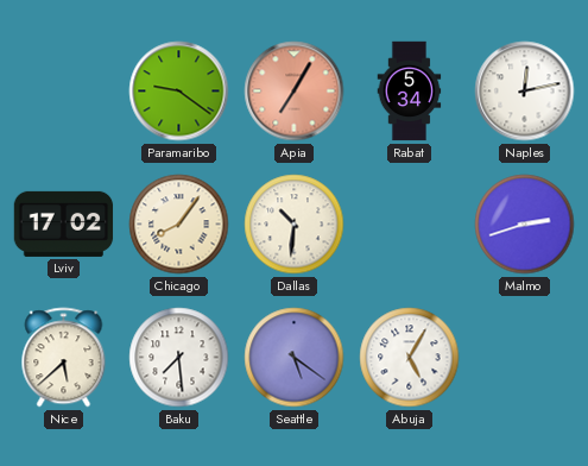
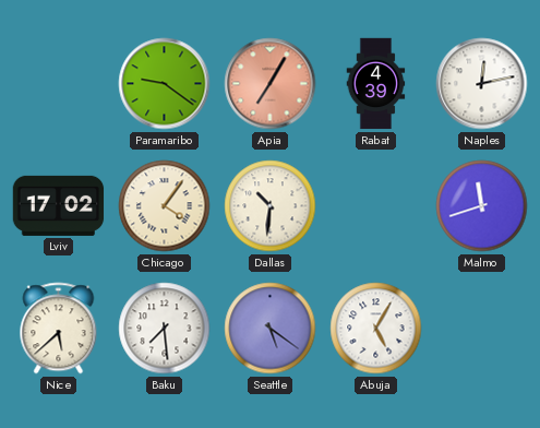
Rabat: 5:34 -> 4:39 (376, 84)
Chicago: 8:06 -> 4:06 (165, 206)
Malmo: 2:42 -> 11:42 (482, 206)
